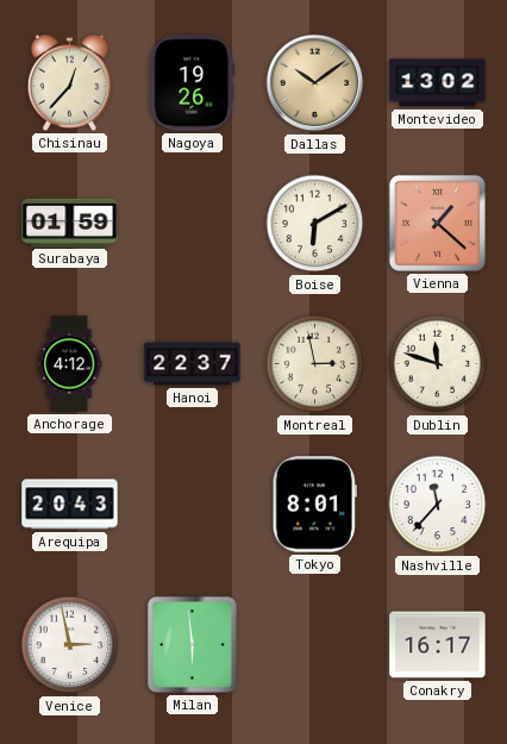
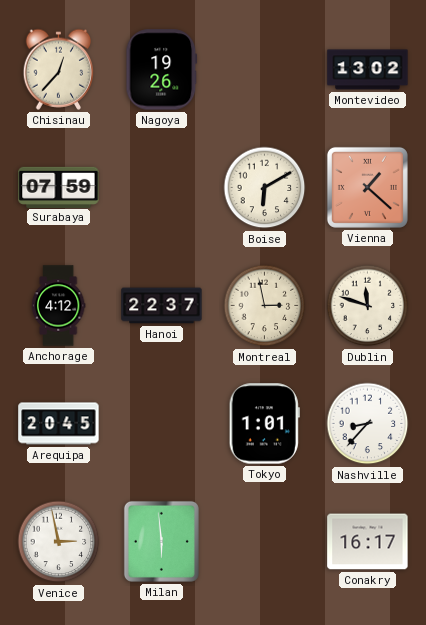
Dallas: 10:09 -> none (315, 83)
Surabaya: 01:59 -> 07:59 (59, 187)
Arequipa: 20:43 -> 20:45 (59, 424)
Tokyo: 8:01 -> 1:01 (264, 424)
Nashville: 11:37 -> 8:37 (368, 424)
